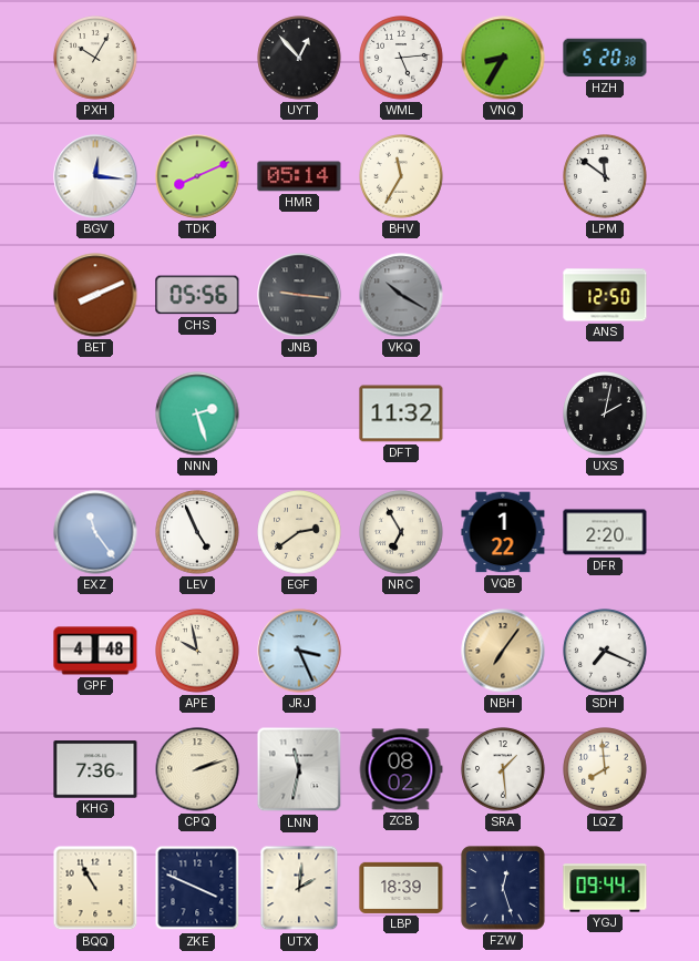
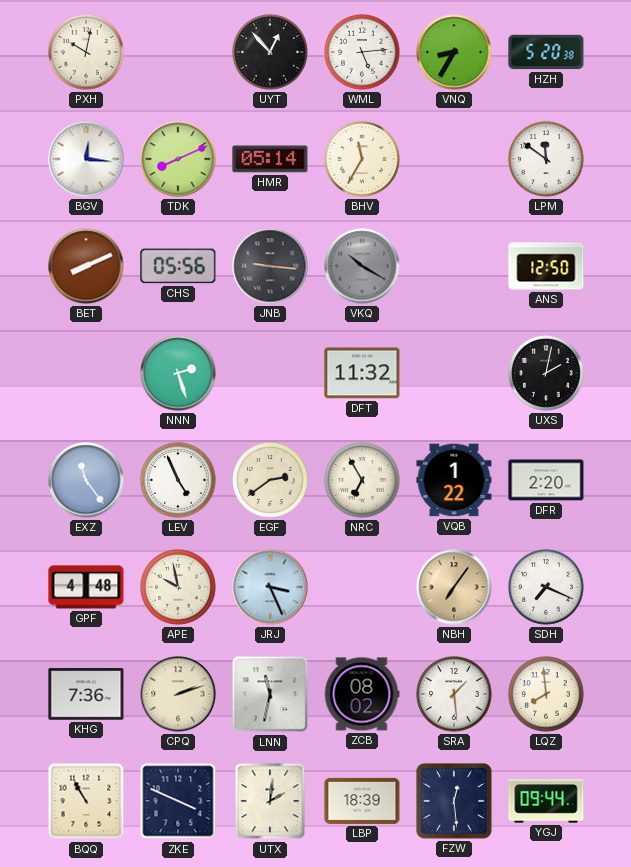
PXH: 10:05 -> 10:02 (86, 52)
FZW: 12:27 -> 12:29 (454, 801)
